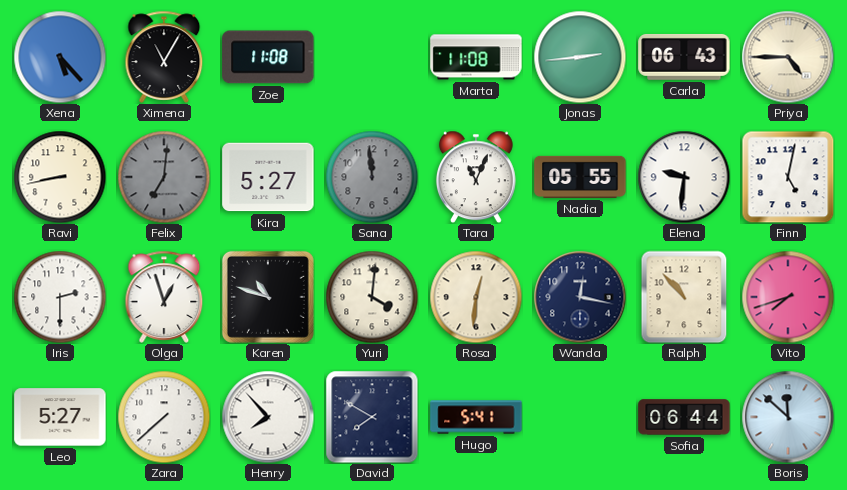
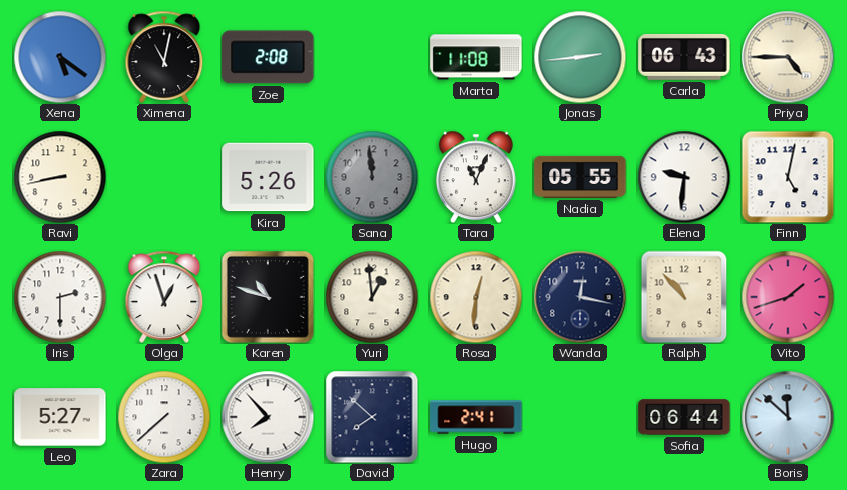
Xena: 5:23 -> 5:21 (60, 57)
Ximena: 11:05 -> 11:02 (164, 57)
Zoe: 11:08 -> 2:08 (268, 57)
Felix: 7:01 -> none (164, 177)
Kira: 5:27 -> 5:26 (268, 177)
Yuri: 4:01 -> 12:59 (372, 297)
Vito: 7:42 -> 1:42 (788, 297)
David: 7:50 -> 7:52 (372, 417)
Hugo: 5:41 -> 2:41 (476, 417)
